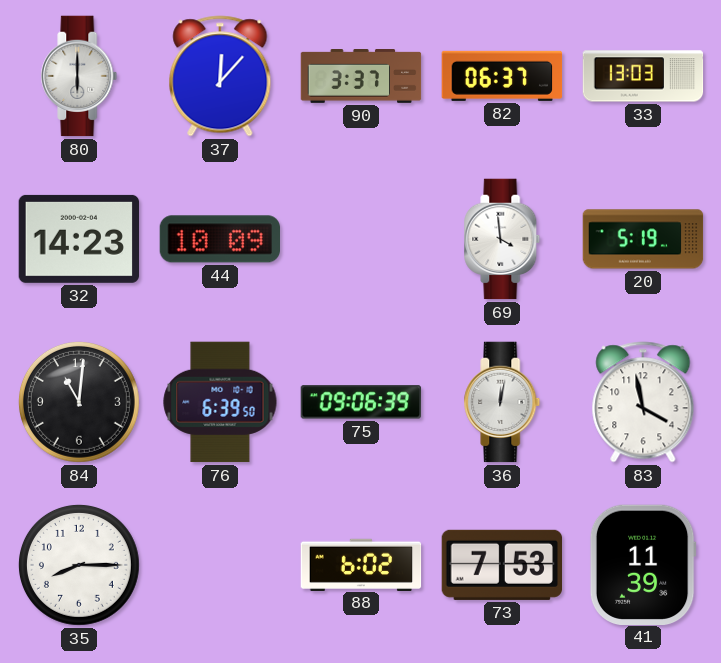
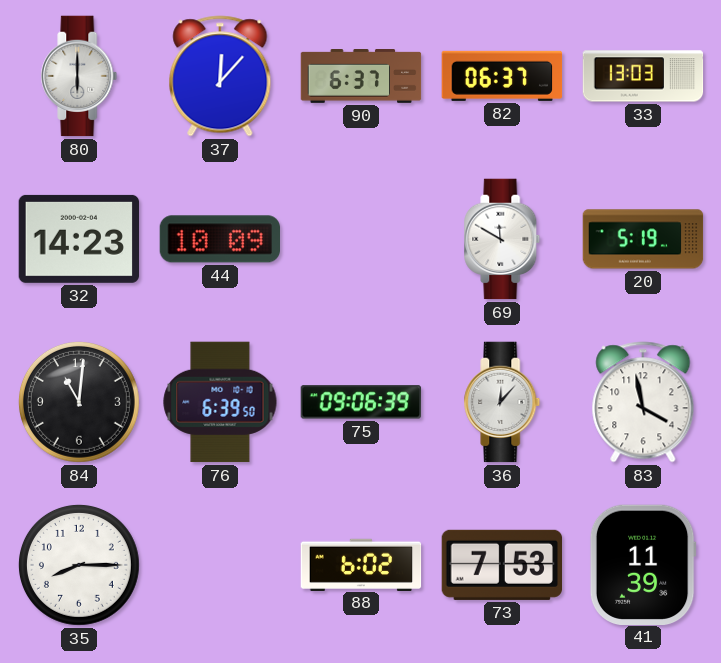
90: 3:37 -> 6:37 (361, 77)
69: 3:59 -> 11:50 (502, 239)
36: 12:02 -> 12:07 (502, 402)
